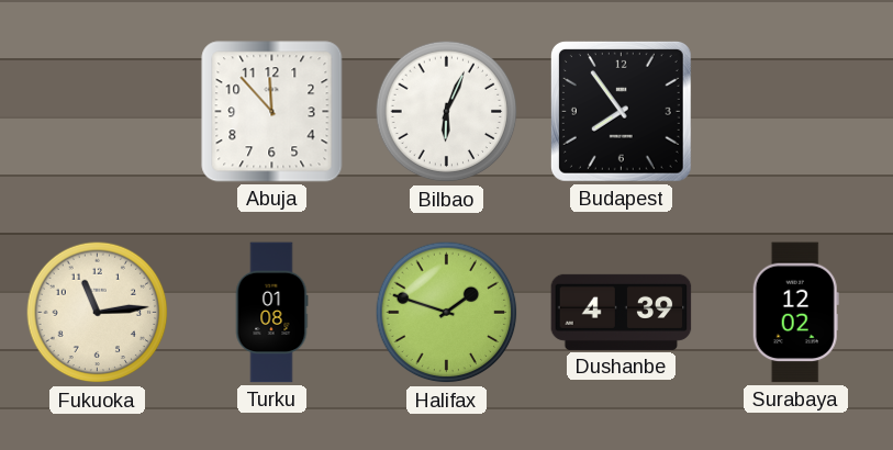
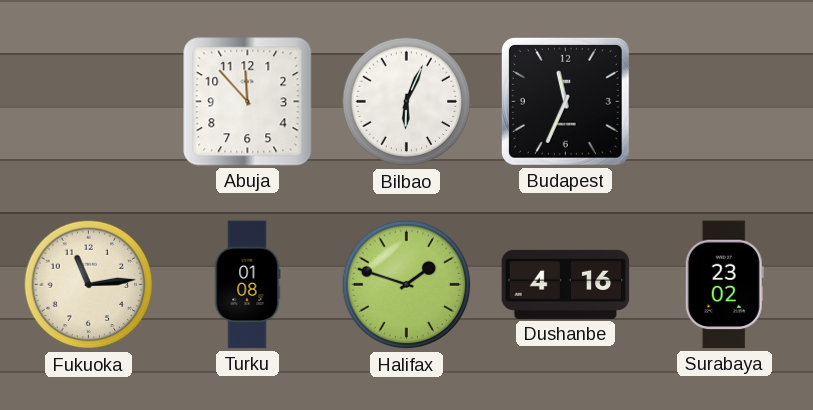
Budapest: 7:54 -> 11:34 (565, 101)
Dushanbe: 4:39 -> 4:16 (566, 284)
Surabaya: 12:02 -> 23:02 (724, 285)
